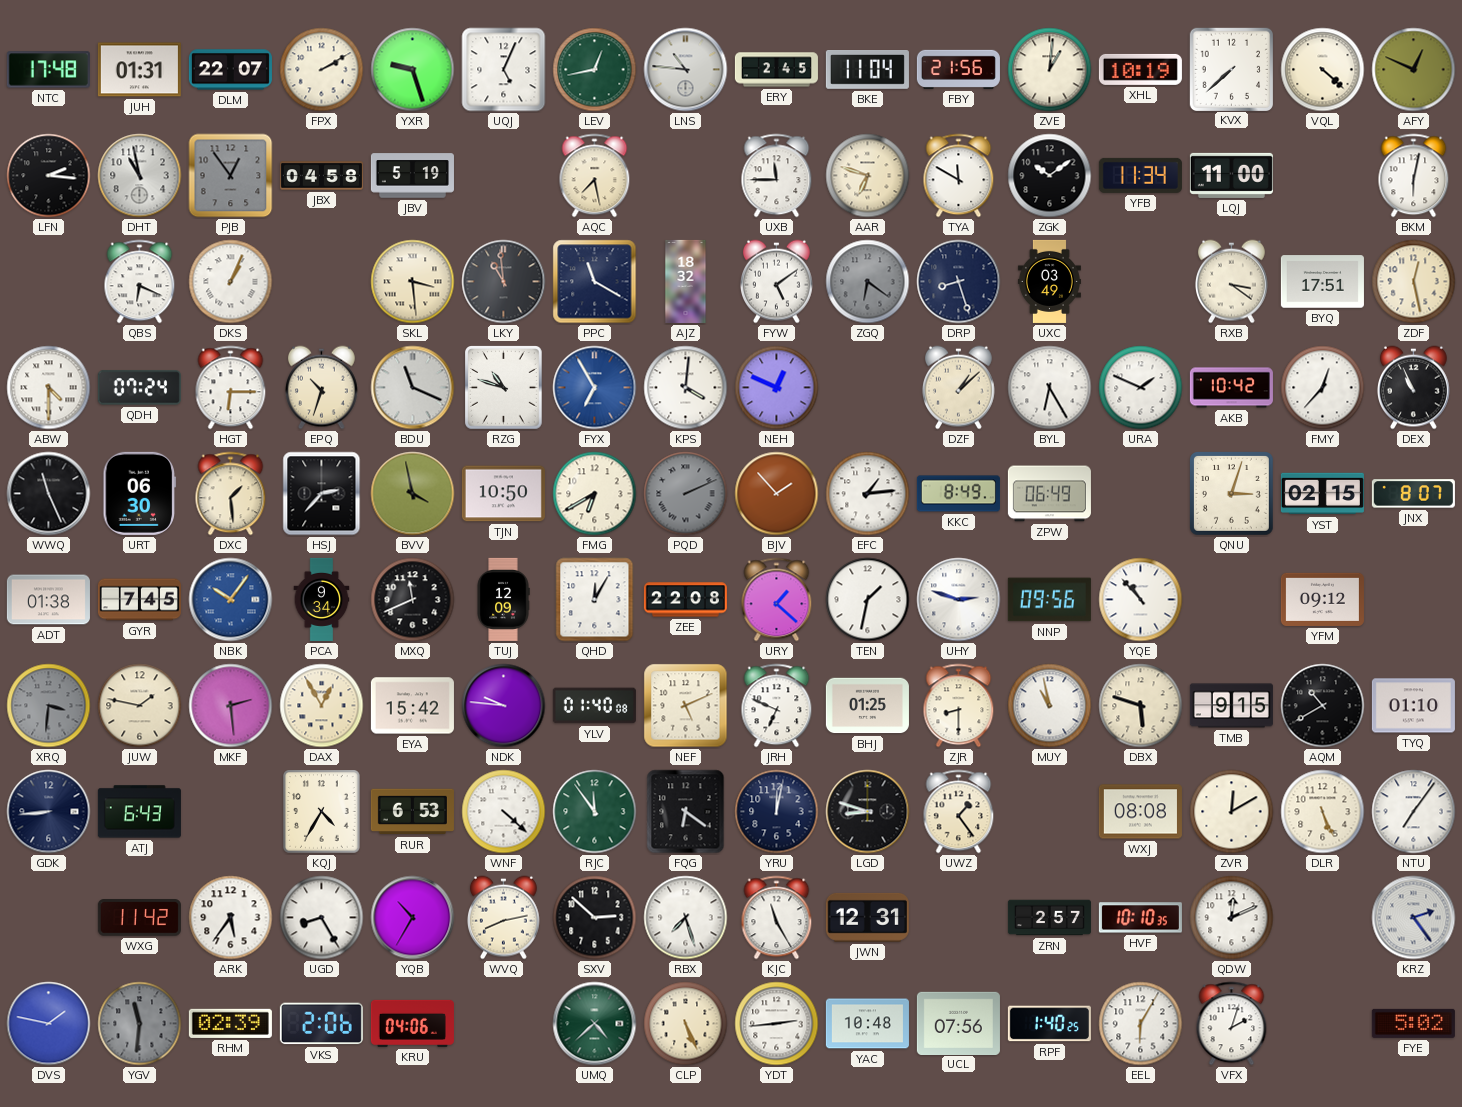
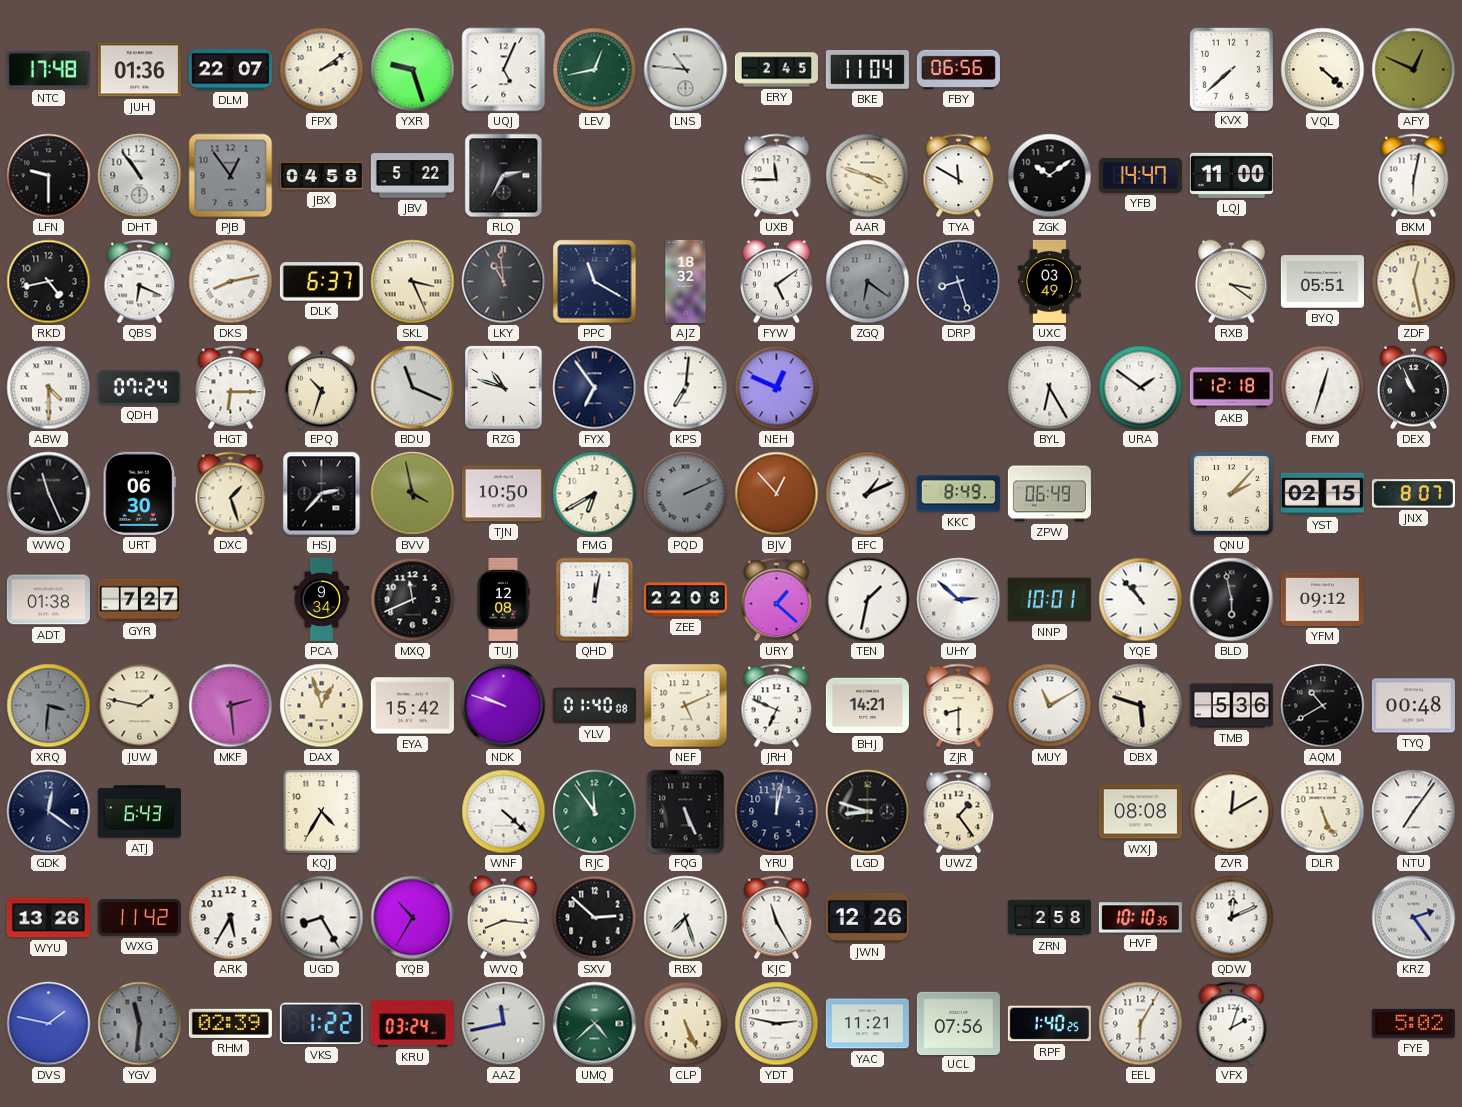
JUH: 01:31 -> 01:36 (139, 70)
FPX: 2:10 -> 2:09 (322, 70)
FBY: 21:56 -> 06:56 (958, 69)
ZVE: 1:01 -> none (1050, 70)
XHL: 10:19 -> none (1140, 69)
LFN: 2:16 -> 9:30 (49, 176)
DHT: 10:58 -> 10:54 (140, 176)
JBV: 5:19 -> 5:22 (412, 176)
RLQ: none -> 2:35 (504, 176)
AQC: 7:28 -> none (595, 176)
AAR: 6:48 -> 3:48 (868, 176)
YFB: 11:34 -> 14:47 (1140, 175)
RKD: none -> 4:43 (49, 282)
DKS: 1:04 -> 8:13 (231, 282)
DLK: none -> 6:37 (321, 282)
SKL: 3:29 -> 3:26 (413, 282)
BYQ: 17:51 -> 05:51 (1322, 282)
FYX: 6:55 -> 6:54 (595, 388)
FYX dial: blue -> navy (595, 388)
KPS: 4:01 -> 7:01 (686, 388)
DZF: 1:08 -> none (958, 388)
URA: 1:49 -> 1:51 (1141, 388)
AKB: 10:42 -> 12:18 (1231, 388)
FMY: 12:37 -> 12:33 (1323, 388)
DXC: 1:29 -> 1:27 (231, 494)
BJV: 1:53 -> 12:53 (777, 494)
EFC: 1:14 -> 1:11 (868, 494)
QNU: 3:03 -> 2:07 (1232, 494)
GYR: 7:45 -> 7:27 (139, 600)
NBK: 10:06 -> none (231, 600)
TUJ: 12:09 -> 12:08 (503, 599)
QHD: 12:05 -> 12:02 (595, 600)
UHY: 2:48 -> 2:52 (959, 600)
NNP: 09:56 -> 10:01 (1049, 600)
BLD: none -> 5:58 (1232, 600)
DAX: 12:55 -> 12:57 (322, 706)
NDK: 9:46 -> 9:48 (504, 706)
BHJ: 01:25 -> 14:21 (867, 706)
MUY: 10:58 -> 11:10 (1050, 706)
TMB: 9:15 -> 5:36 (1231, 706)
TYQ: 01:10 -> 00:48 (1413, 706)
GDK: 8:44 -> 12:21 (49, 812)
RUR: 6:53 -> none (412, 812)
FQG: 6:21 -> 5:26 (686, 812)
WYU: none -> 13:26 (48, 918)
ARK: 5:36 -> 5:35 (231, 918)
WVQ: 8:13 -> 8:16 (503, 918)
JWN: 12:31 -> 12:26 (867, 917)
ZRN: 2:57 -> 2:58 (1049, 918)
VKS: 2:06 -> 1:22 (321, 1024)
KRU: 04:06 -> 03:24 (412, 1023)
AAZ: none -> 11:43 (504, 1024)
YDT: 2:44 -> 2:47 (777, 1024)
YAC: 10:48 -> 11:21 (867, 1024)
